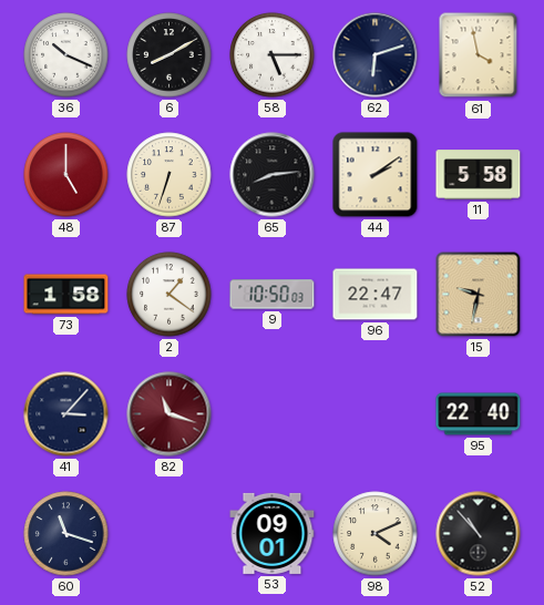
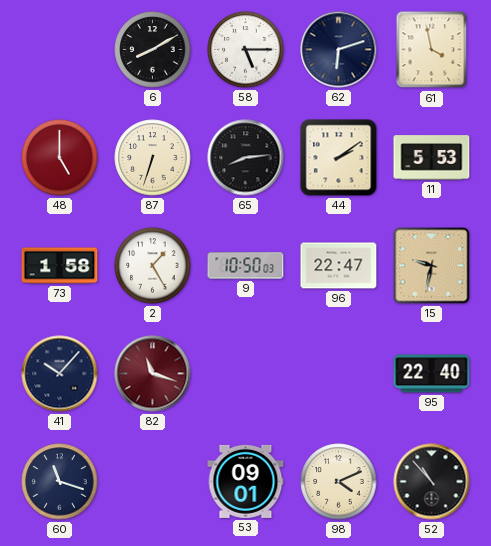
36: 10:19 -> none (66, 55)
11: 5:58 -> 5:53 (432, 158)
2: 1:21 -> 1:25 (153, 266)
41: 3:07 -> 10:07 (60, 374)
